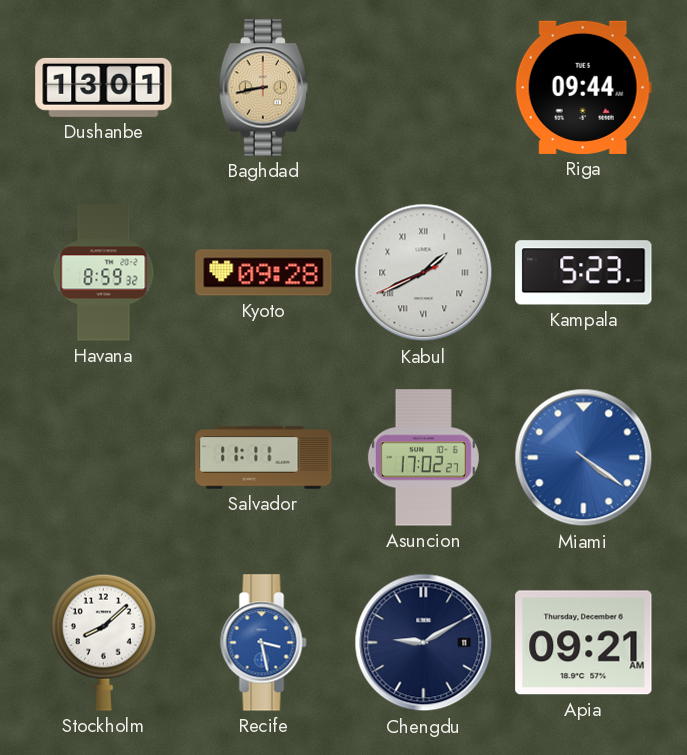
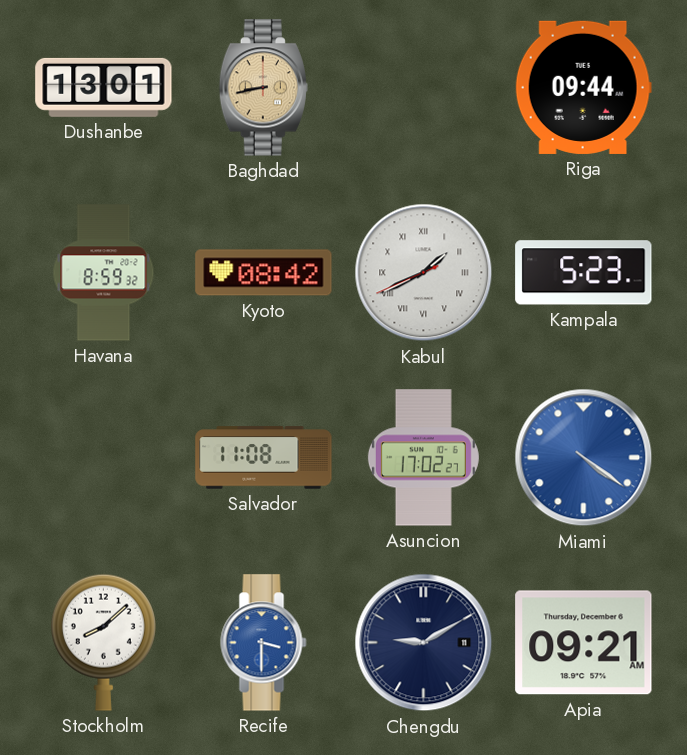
Kyoto: 09:28 -> 08:42 (264, 273)
Salvador: 11:11 -> 11:08 (264, 458)
Recife: 3:28 -> 3:30 (264, 643)
